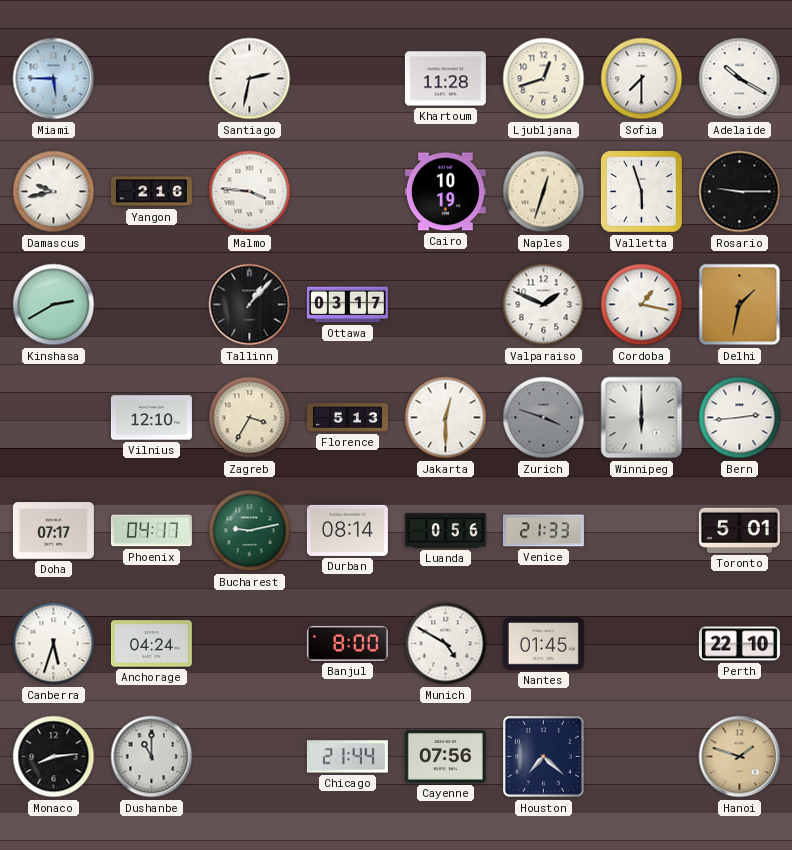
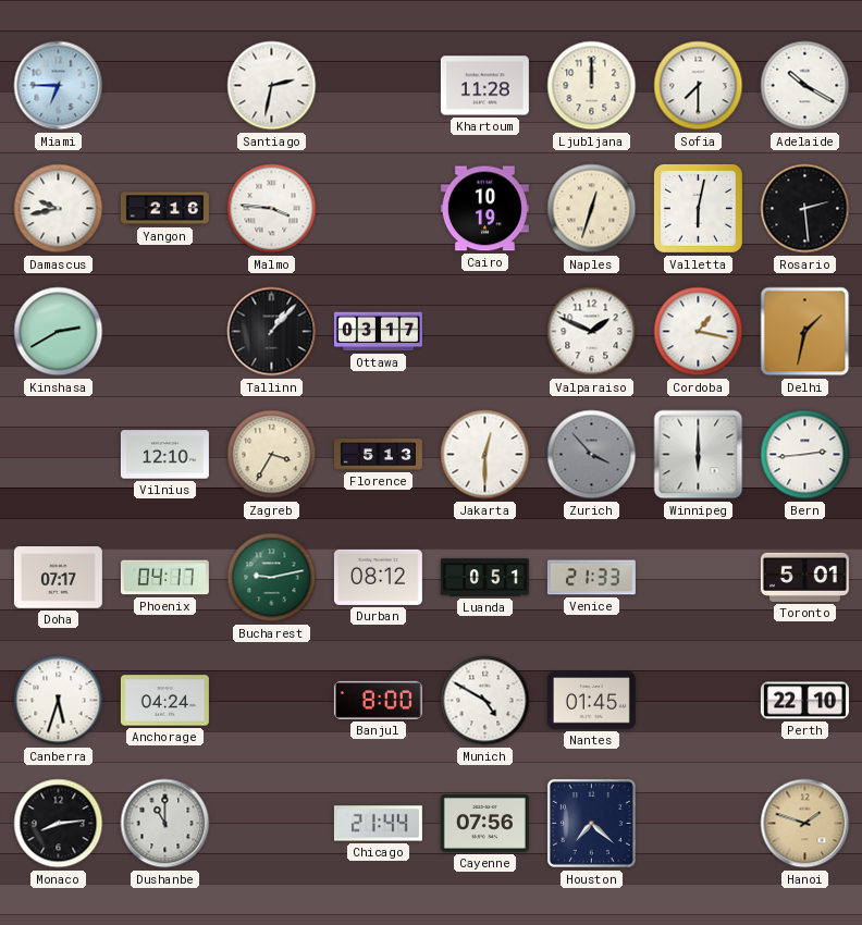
Miami: 5:45 -> 6:45 (59, 86)
Ljubljana: 12:42 -> 12:00 (592, 86)
Valletta: 5:57 -> 6:02 (698, 208)
Rosario: 9:15 -> 2:29 (805, 209)
Zurich: 3:48 -> 3:53 (592, 455)
Durban: 08:14 -> 08:12 (378, 577)
Luanda: 0:56 -> 0:51 (484, 578)
